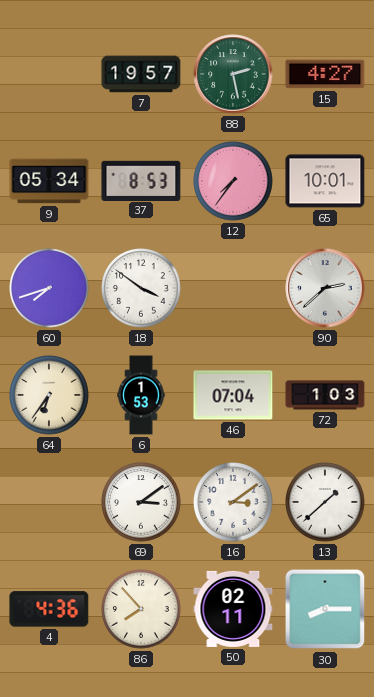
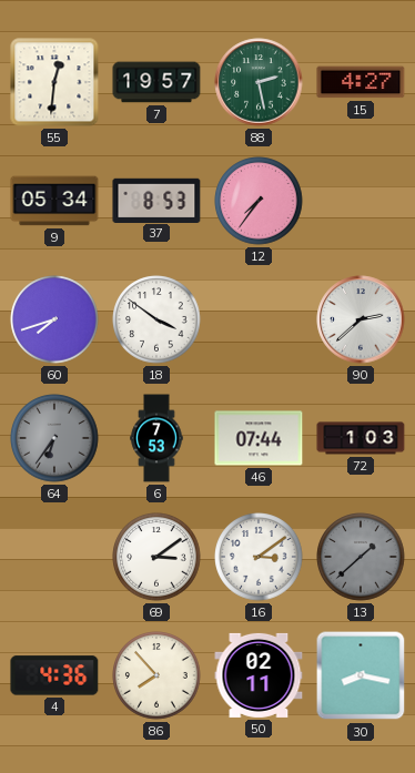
55: none -> 12:31 (54, 82)
65: 10:01 -> none (325, 181)
64 dial: cream -> grey (54, 438)
6: 1:53 -> 7:53 (156, 438)
46: 07:04 -> 07:44 (259, 438)
13 dial: white -> grey (361, 557)
30: 8:15 -> 8:17 (361, 675)
